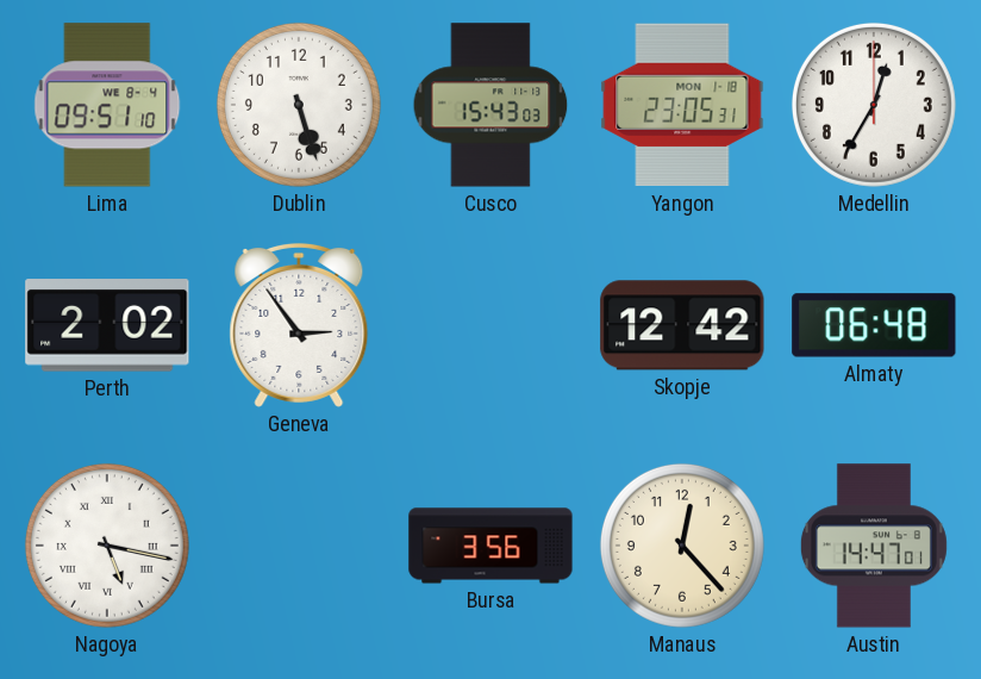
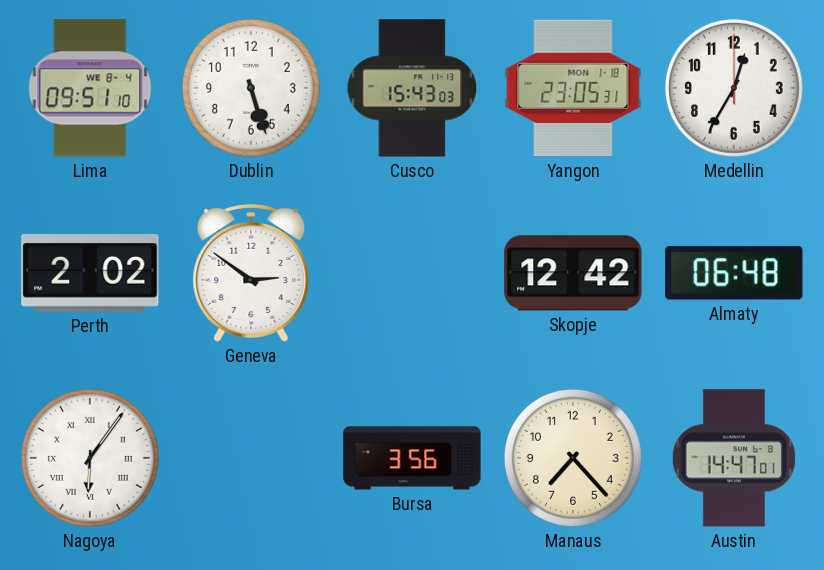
Geneva: 2:54 -> 2:51 (251, 273)
Nagoya: 5:17 -> 6:06 (90, 458)
Manaus: 12:23 -> 7:23 (573, 458)
